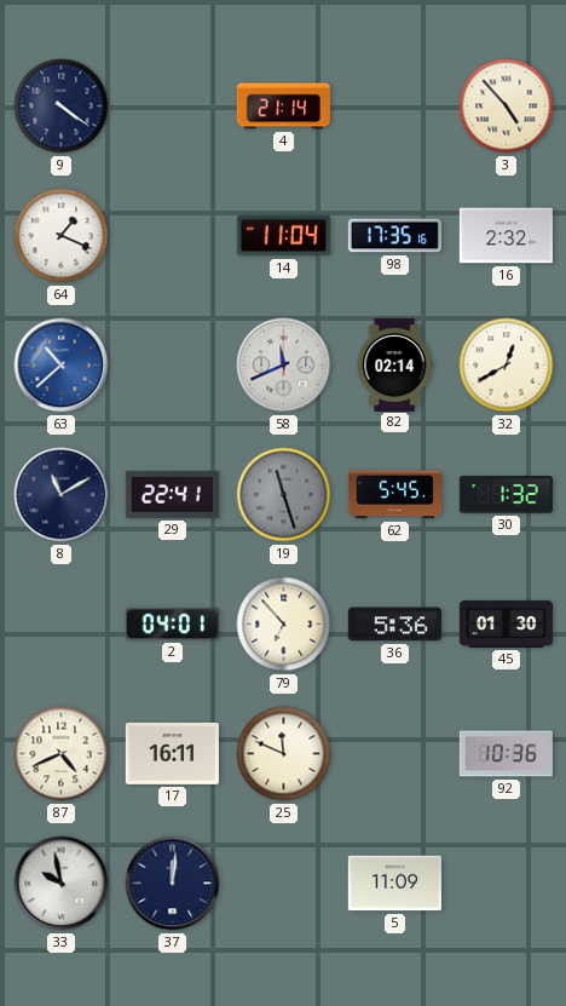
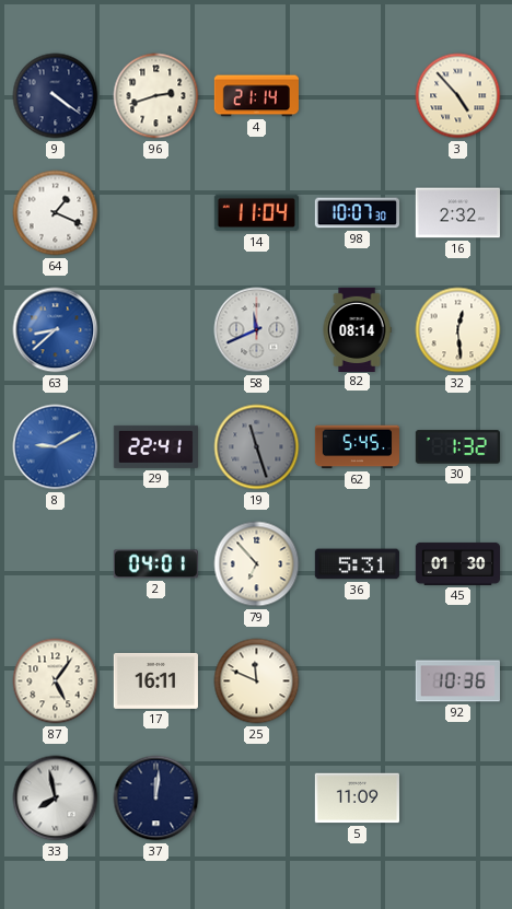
96: none -> 2:42 (156, 96)
98: 17:35 -> 10:07 (357, 213)
63: 10:38 -> 8:38 (56, 330)
82: 02:14 -> 08:14 (357, 329)
32: 12:40 -> 12:29 (458, 330)
8: 11:10 -> 9:10 (56, 447)
8 dial: navy -> blue (56, 447)
36: 5:36 -> 5:31 (357, 564)
87: 4:41 -> 5:06 (56, 681)
33: 9:58 -> 7:58 (56, 799)
